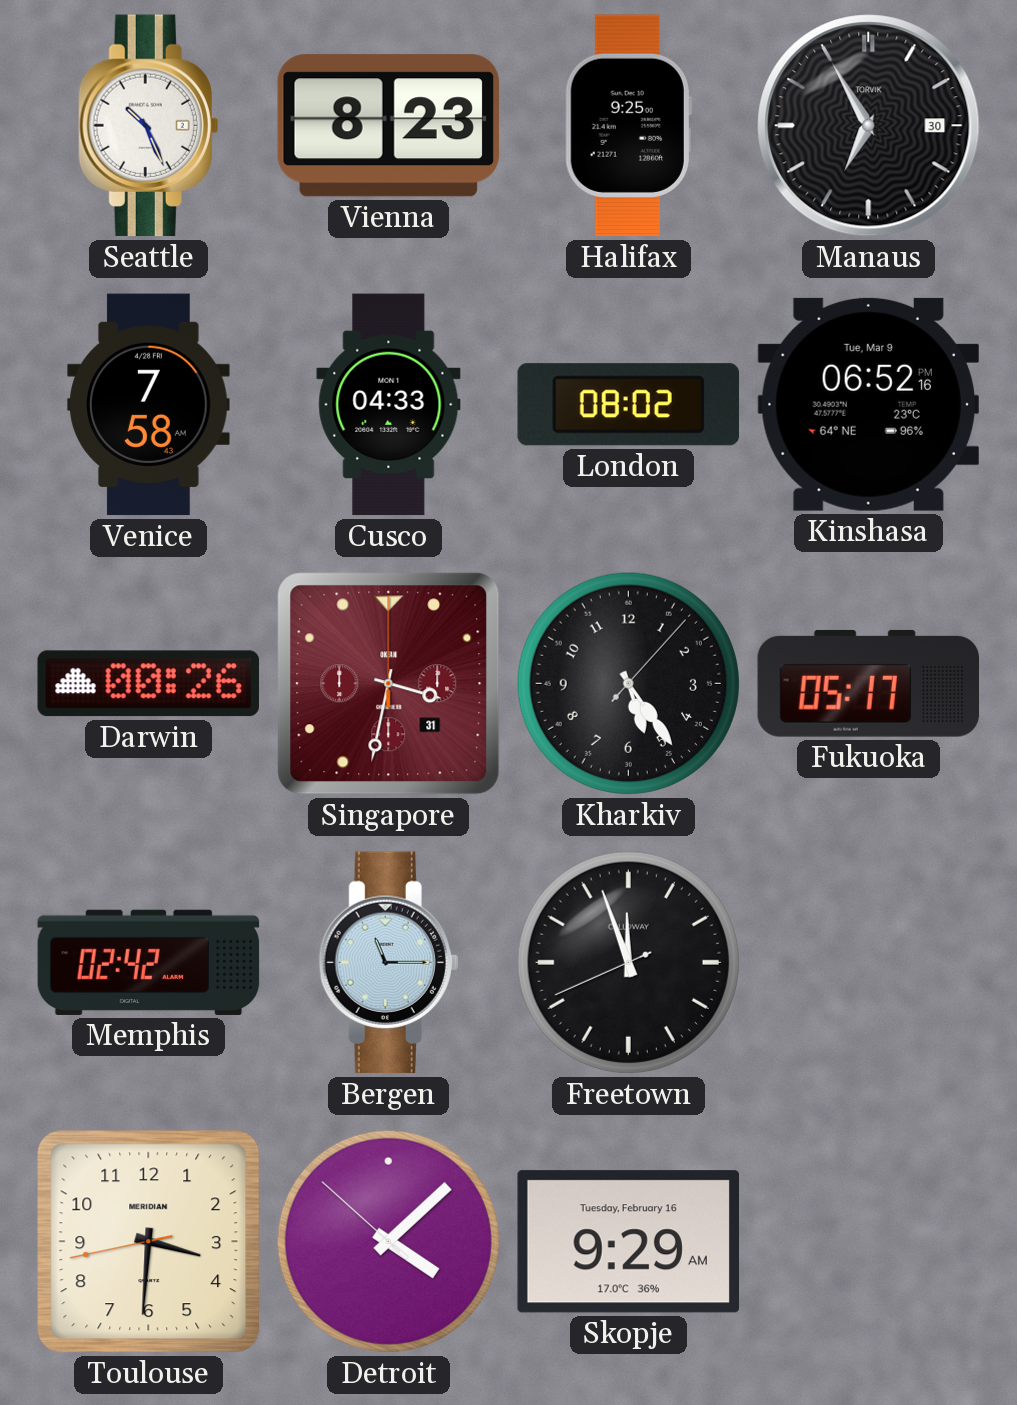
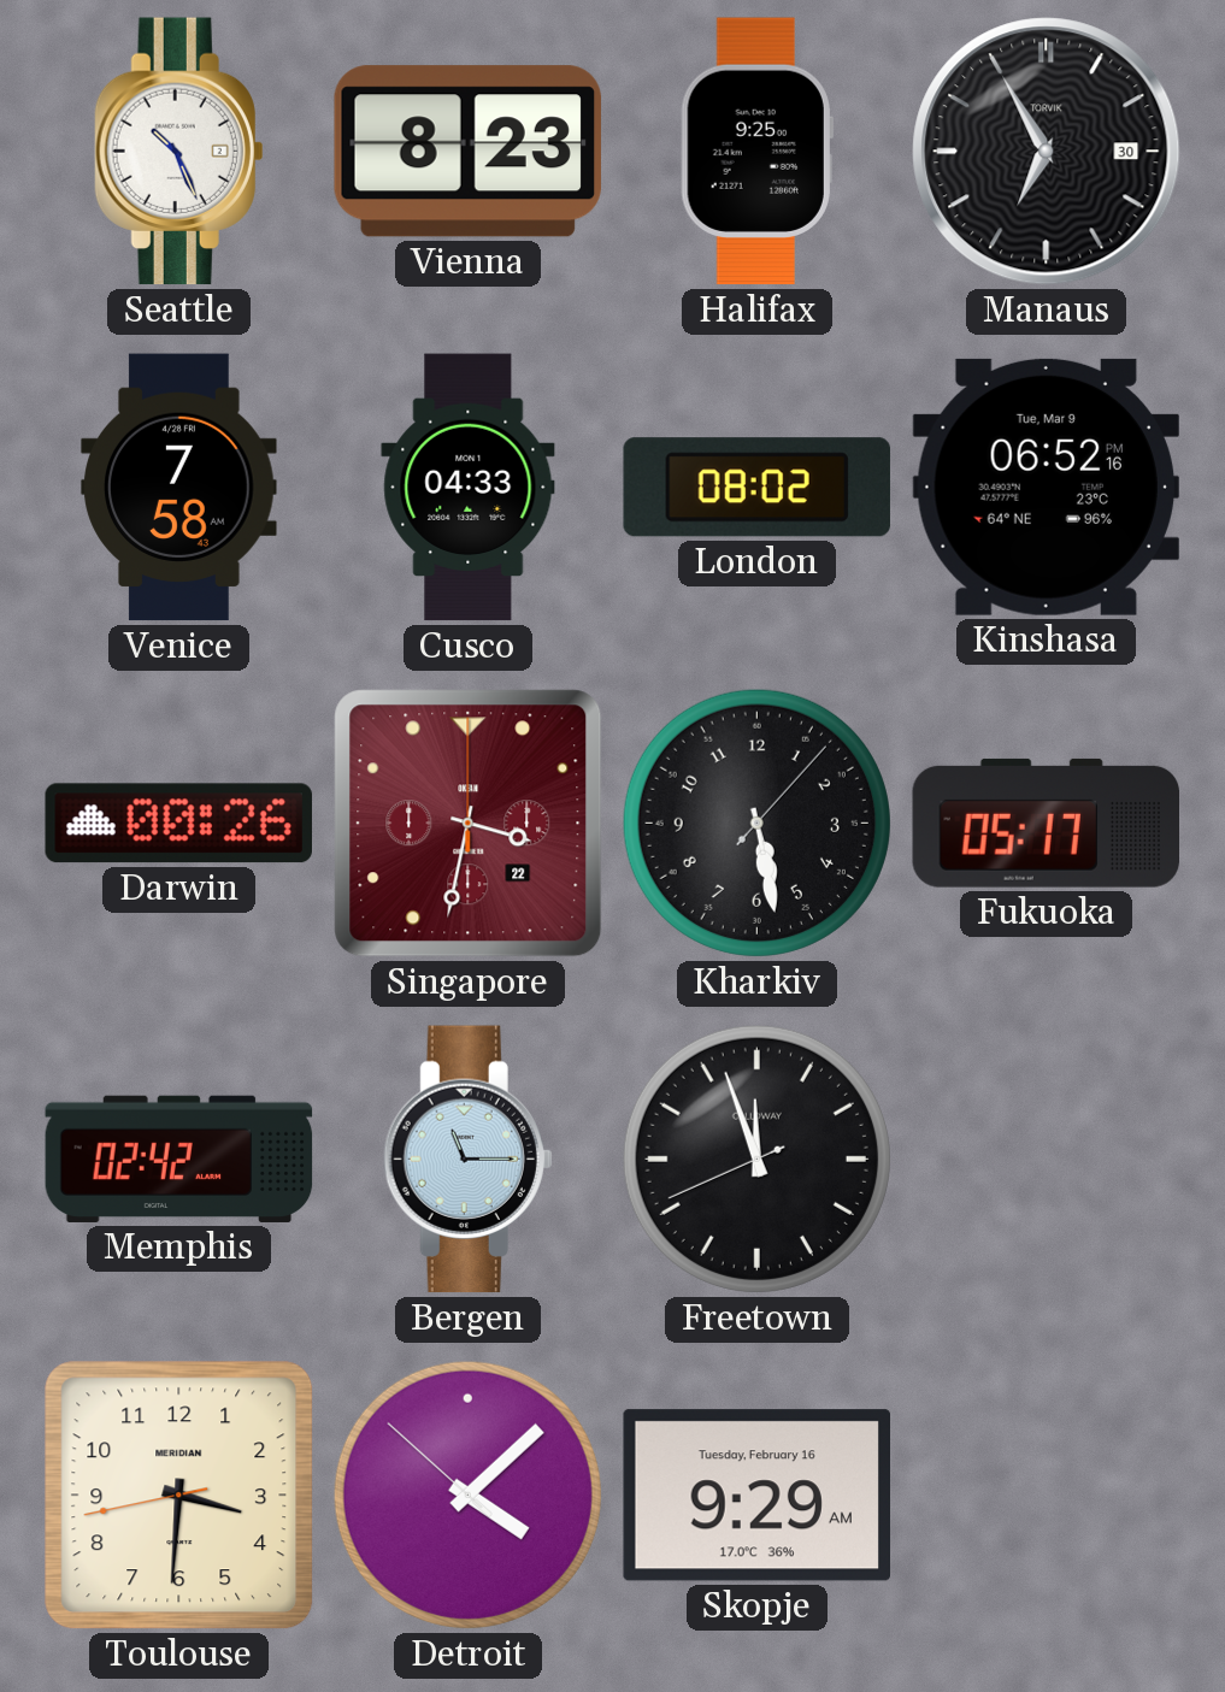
Singapore date: 31 -> 22 (469, 824)
Kharkiv: 5:24 -> 5:28 (756, 823)
